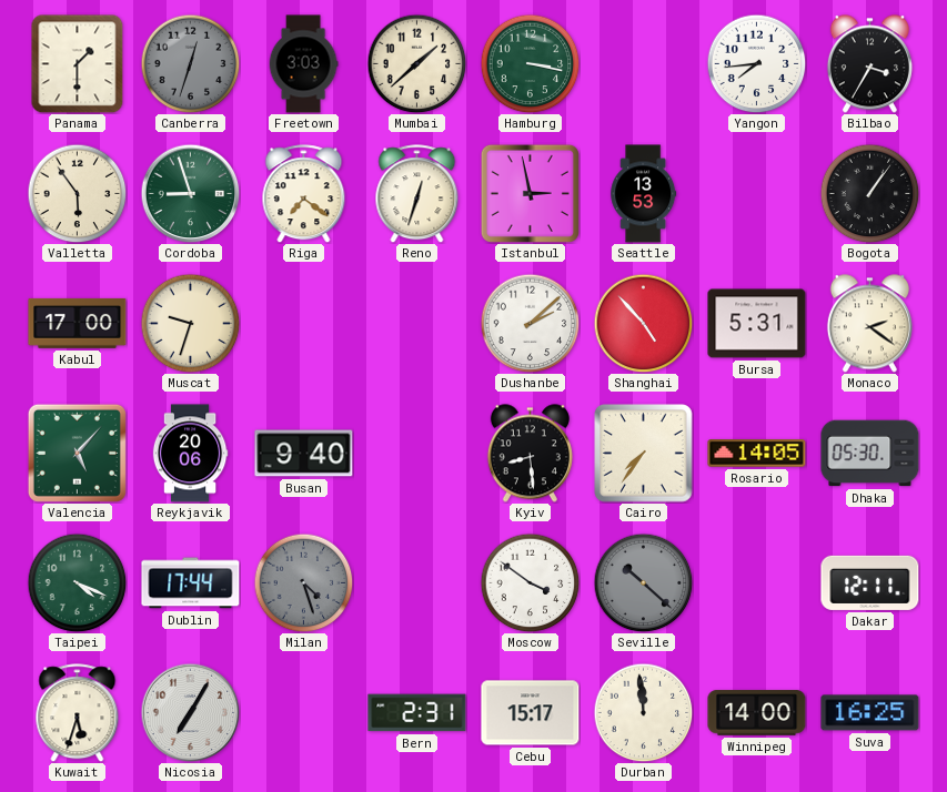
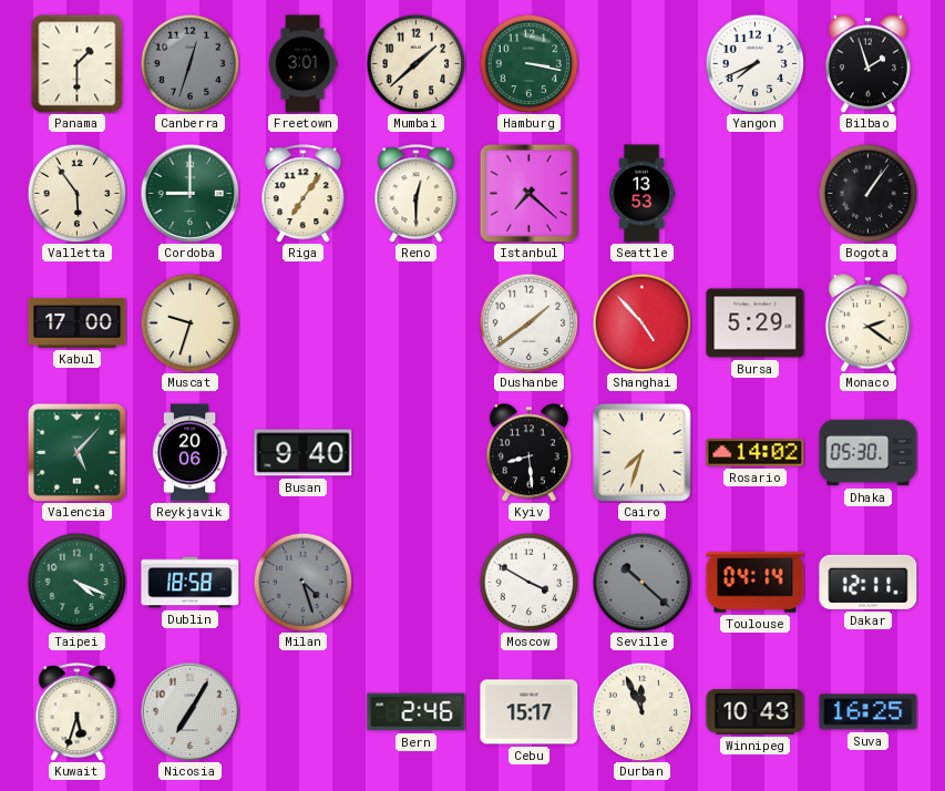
Freetown: 3:03 -> 3:01 (302, 64)
Yangon: 7:44 -> 7:41 (754, 63)
Bilbao: 3:35 -> 1:57 (867, 64)
Cordoba: 8:57 -> 9:00 (189, 193)
Riga: 7:21 -> 7:06 (304, 194)
Reno: 12:33 -> 12:30 (417, 194)
Istanbul: 2:58 -> 7:22 (528, 193)
Dushanbe: 2:08 -> 1:39 (528, 322)
Bursa: 5:31 -> 5:29 (756, 323)
Cairo: 7:36 -> 7:33 (643, 453)
Rosario: 14:05 -> 14:02 (756, 453)
Dublin: 17:44 -> 18:58 (191, 583)
Moscow: 3:51 -> 3:50 (528, 582)
Toulouse: none -> 04:14 (756, 583)
Bern: 2:31 -> 2:46 (417, 712)
Durban: 11:59 -> 11:56 (641, 711)
Winnipeg: 14:00 -> 10:43 (756, 712)
